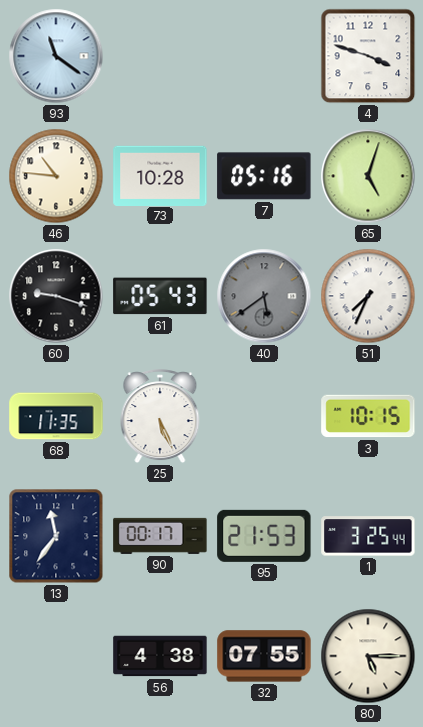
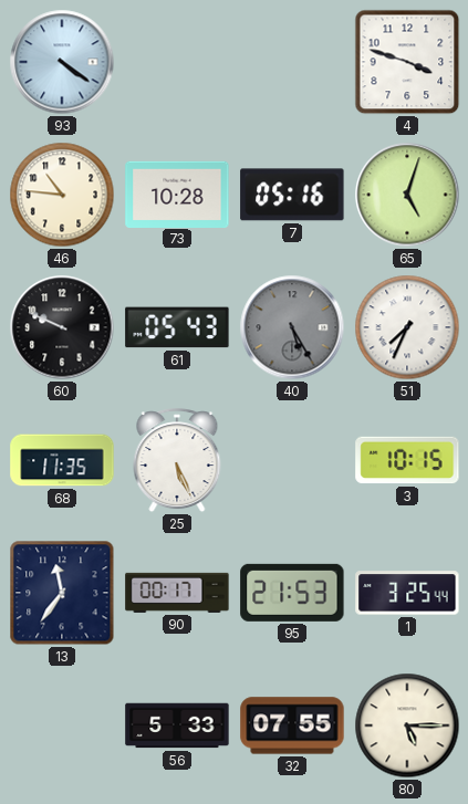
93: 11:21 -> 4:21 (62, 62)
60: 9:18 -> 9:49 (62, 327)
40: 5:39 -> 5:25 (292, 327)
56: 4:38 -> 5:33 (177, 725)
